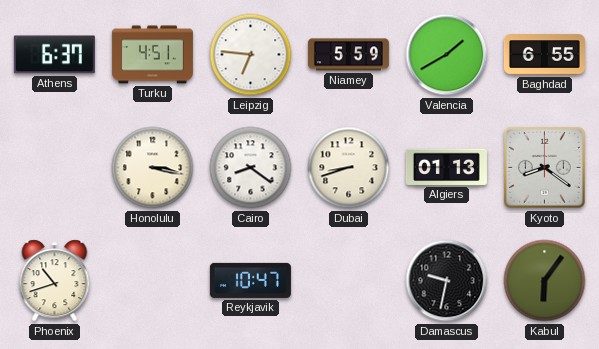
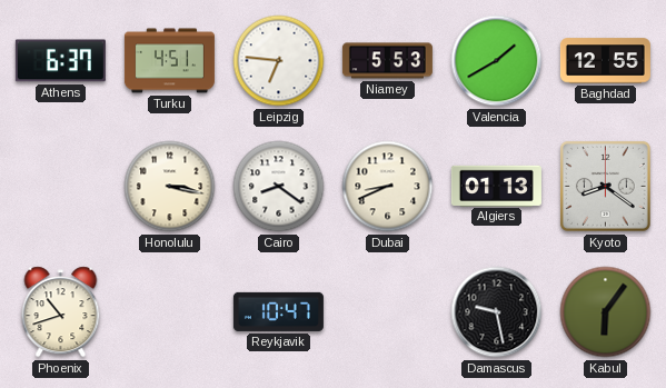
Niamey: 5:59 -> 5:53 (387, 61)
Baghdad: 6:55 -> 12:55 (605, 61)
Dubai: 8:42 -> 8:41 (388, 187)
Damascus: 9:32 -> 9:28 (497, 312)
